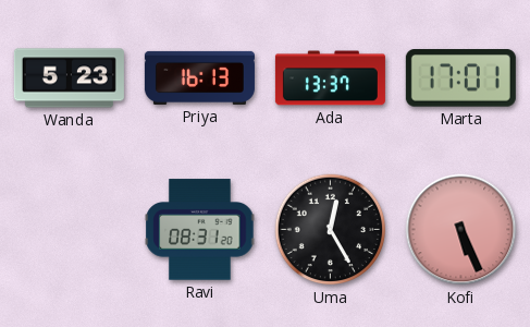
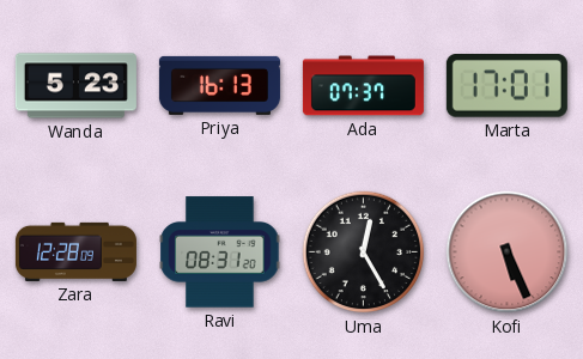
Ada: 13:37 -> 07:37 (363, 86)
Zara: none -> 12:28 (75, 251)
